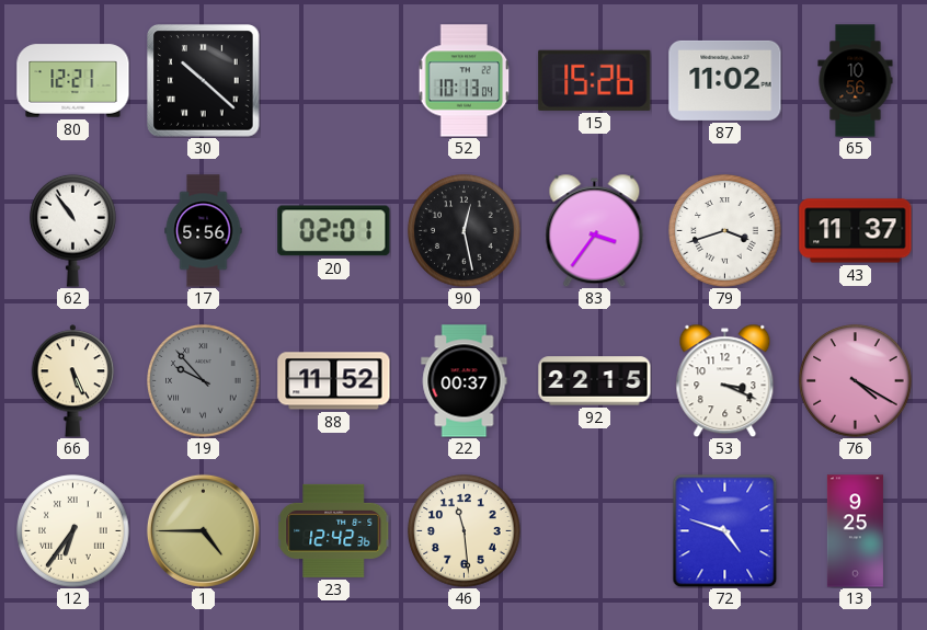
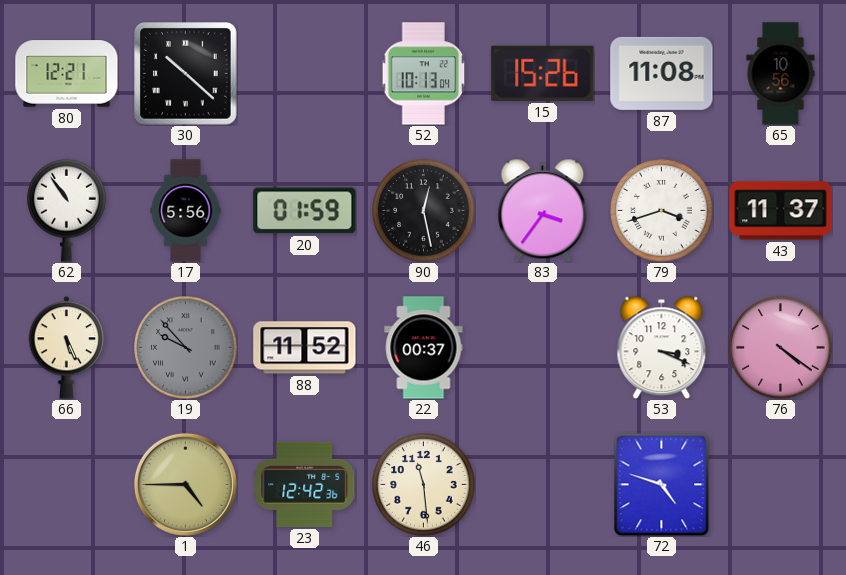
87: 11:02 -> 11:08 (662, 73)
20: 02:01 -> 01:59 (305, 211)
92: 22:15 -> none (595, 381)
76: 4:20 -> 4:21 (781, 348)
12: 6:36 -> none (73, 531)
13: 9:25 -> none (855, 531)
